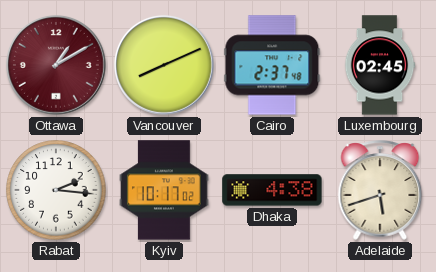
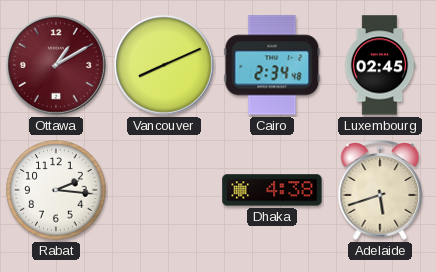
Cairo: 2:37 -> 2:34 (272, 65)
Kyiv: 10:17 -> none (164, 190)
